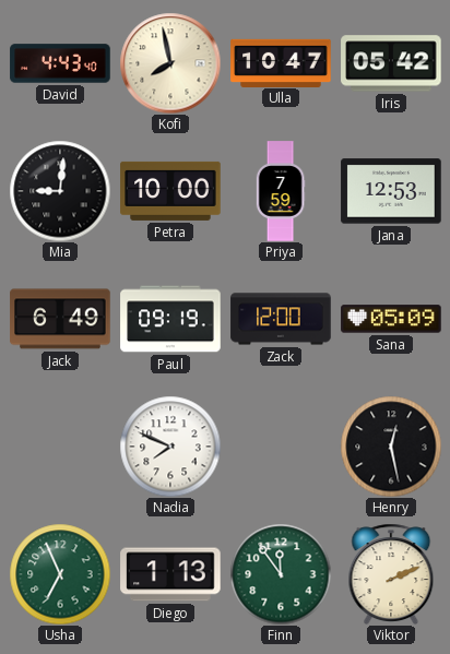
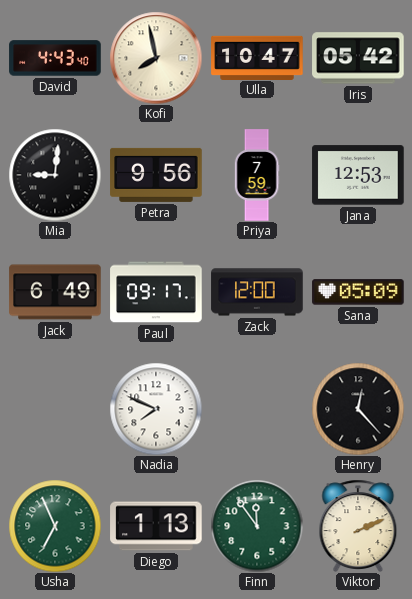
Petra: 10:00 -> 9:56 (156, 175)
Paul: 09:19 -> 09:17 (156, 292)
Henry: 12:28 -> 12:23 (358, 409)
